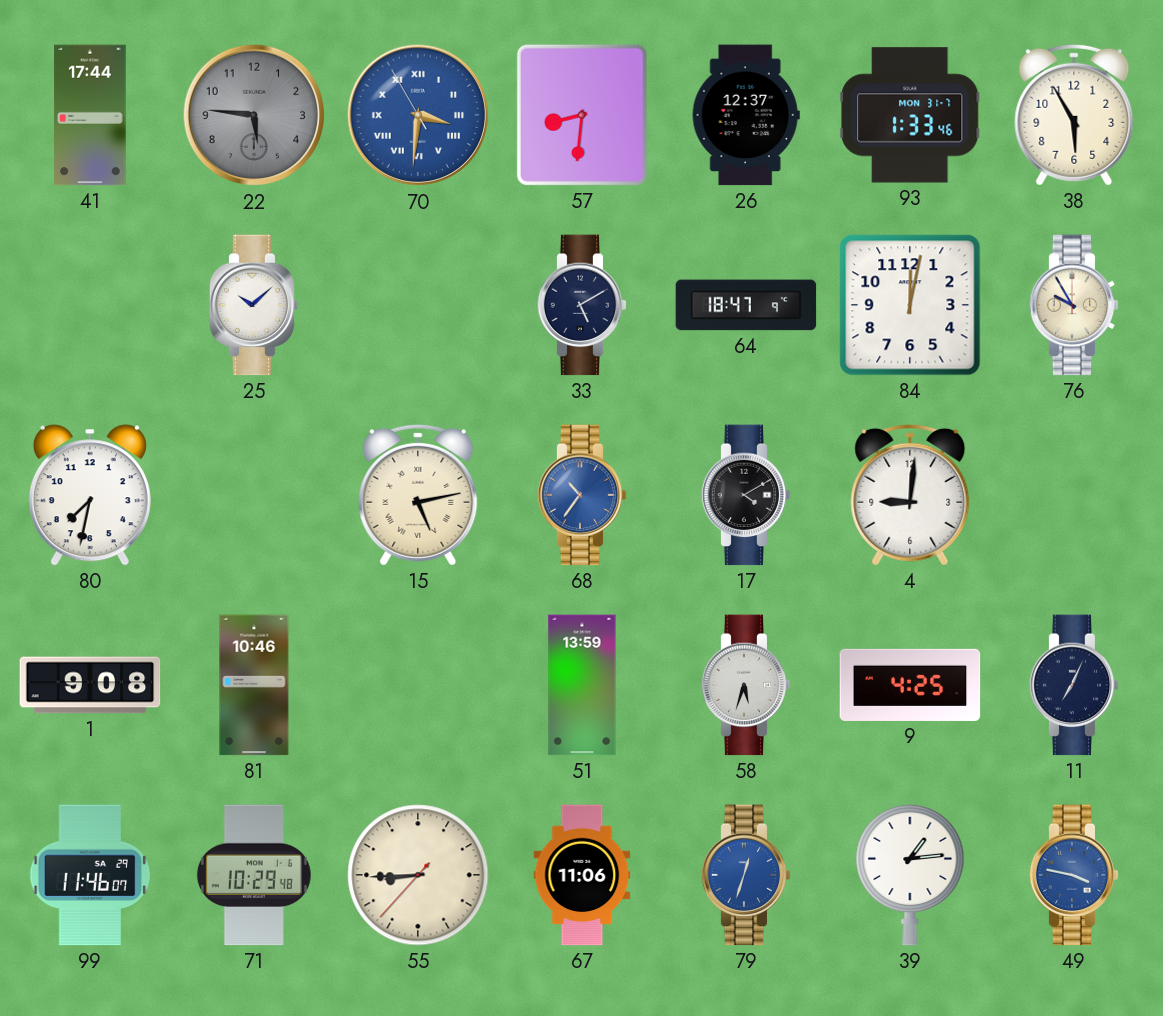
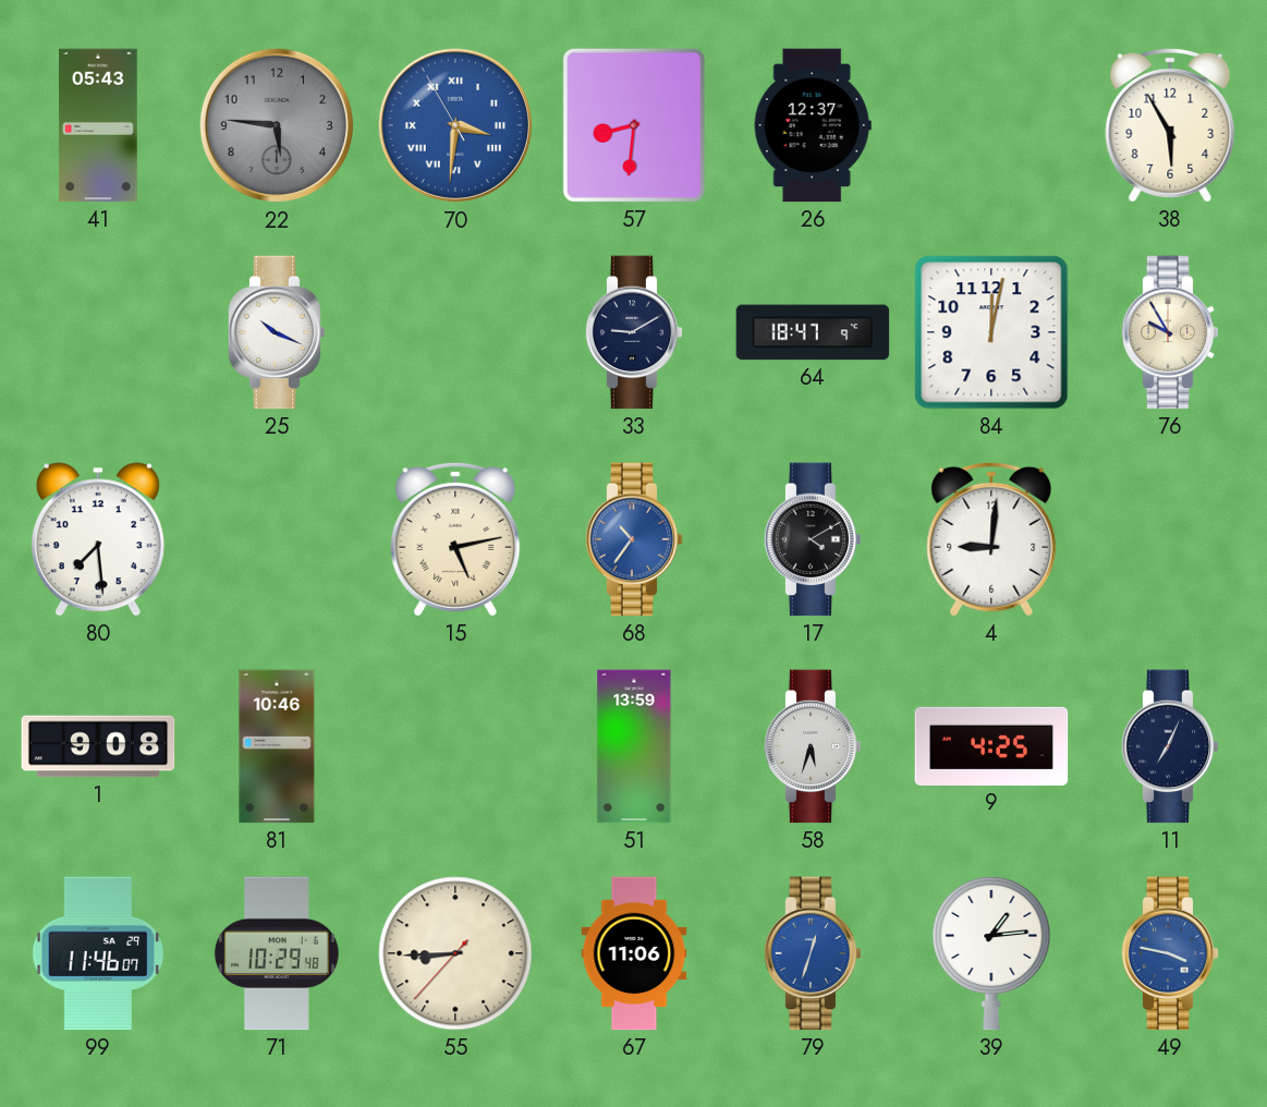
41: 17:44 -> 05:43 (98, 125)
93: 1:33 -> none (911, 115)
25: 10:08 -> 10:19 (277, 332)
33: 5:10 -> 9:10 (634, 332)
80: 7:32 -> 7:29 (98, 539)
